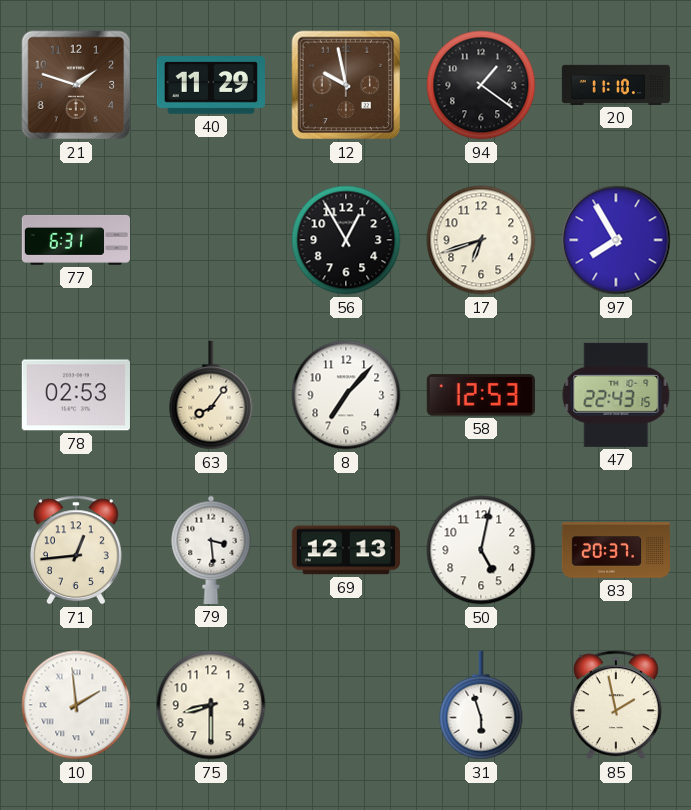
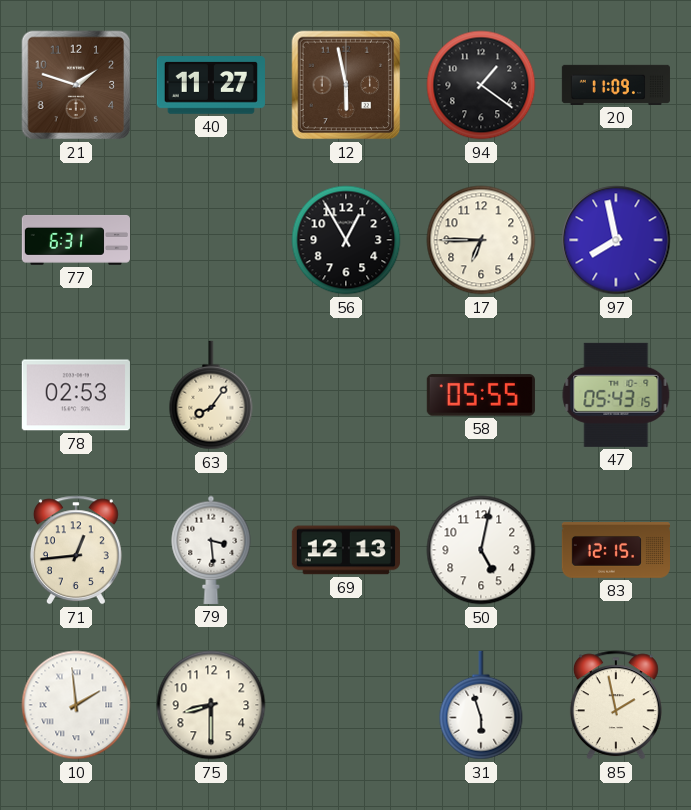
40: 11:29 -> 11:27 (211, 86)
12: 9:58 -> 5:58 (346, 85)
20: 11:10 -> 11:09 (616, 85)
17: 6:42 -> 6:45 (481, 240)
97: 7:55 -> 7:58 (616, 240)
8: 7:07 -> none (346, 395)
58: 12:53 -> 05:55 (481, 395)
47: 22:43 -> 05:43 (616, 395)
83: 20:37 -> 12:15 (615, 551)
